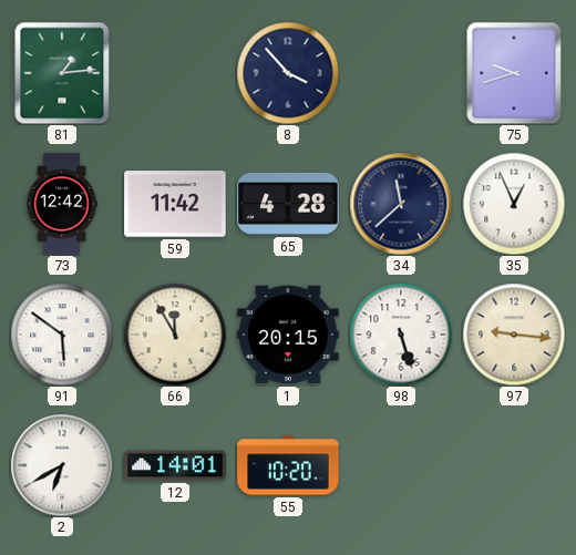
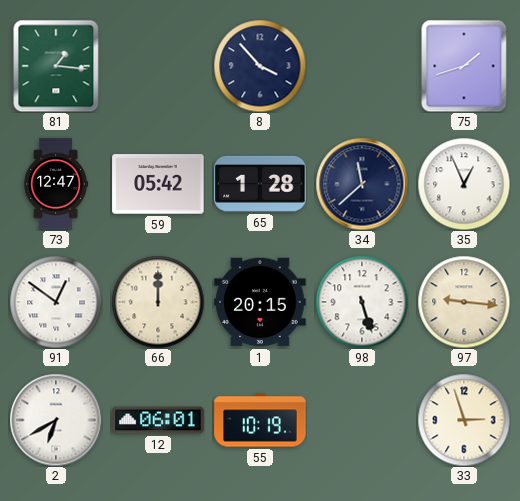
81: 1:14 -> 1:16 (56, 66)
75: 9:42 -> 1:42 (464, 66)
73: 12:42 -> 12:47 (56, 184)
59: 11:42 -> 05:42 (158, 184)
65: 4:28 -> 1:28 (260, 184)
91: 5:51 -> 12:51 (56, 302)
66: 11:55 -> 12:00 (158, 302)
12: 14:01 -> 06:01 (158, 420)
55: 10:20 -> 10:19 (260, 420)
33: none -> 2:57 (464, 420)
